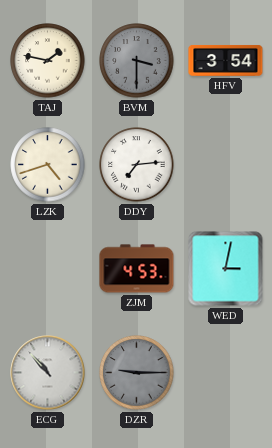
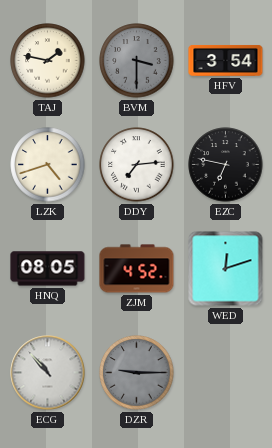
EZC: none -> 6:47 (226, 165)
HNQ: none -> 08:05 (48, 269)
ZJM: 4:53 -> 4:52 (137, 269)
WED: 3:02 -> 12:12 (226, 269)
